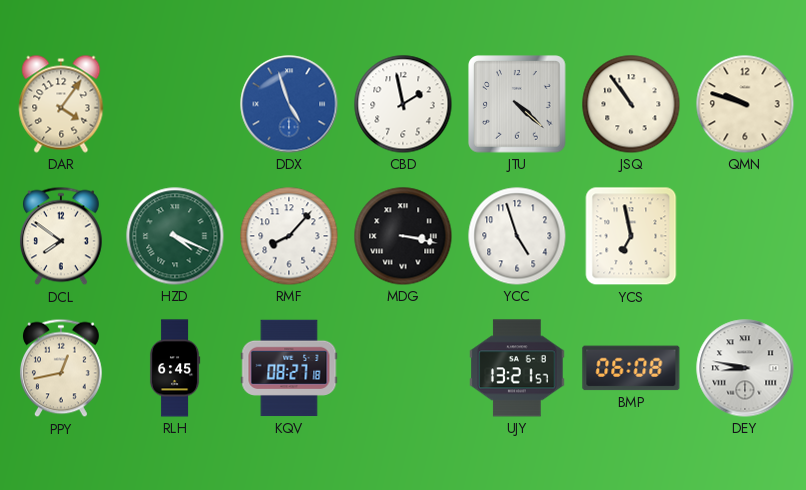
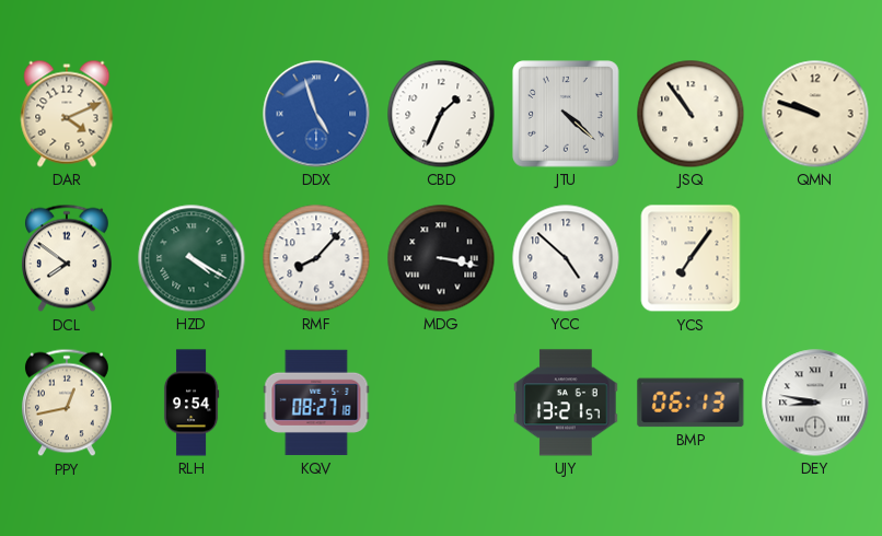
DAR: 4:06 -> 4:11 (67, 114)
CBD: 1:58 -> 1:34 (441, 114)
HZD: 4:19 -> 4:20 (192, 258)
YCC: 4:57 -> 4:52 (566, 258)
YCS: 6:58 -> 7:06 (690, 258)
RLH: 6:45 -> 9:54 (192, 403)
BMP: 06:08 -> 06:13 (690, 403)
